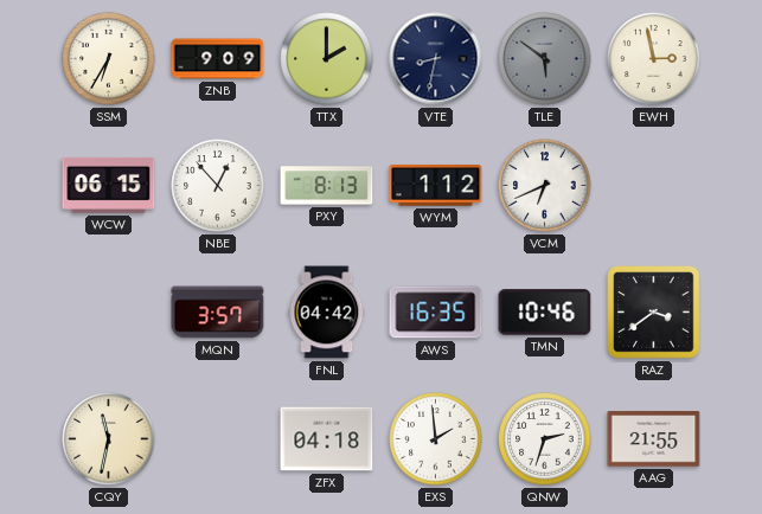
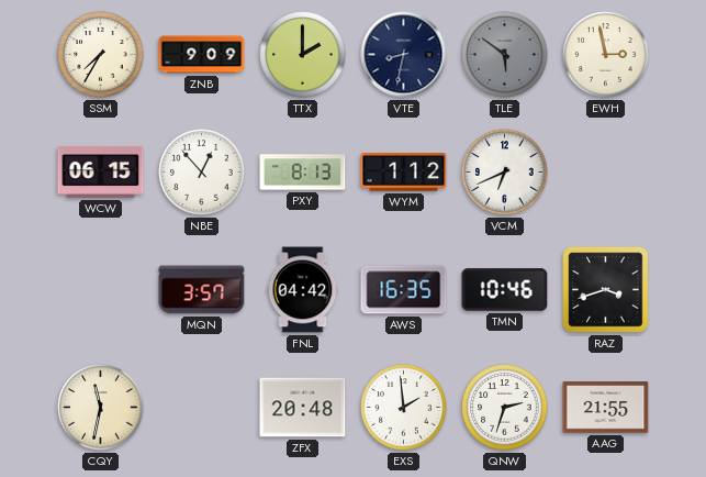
SSM: 6:35 -> 7:35 (101, 55)
RAZ: 3:39 -> 3:42 (606, 290)
ZFX: 04:18 -> 20:48 (303, 408)
